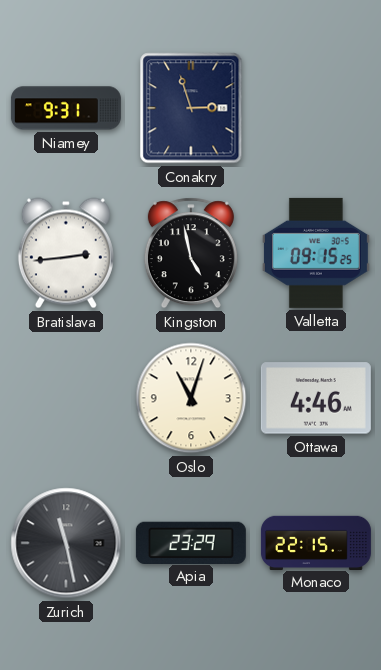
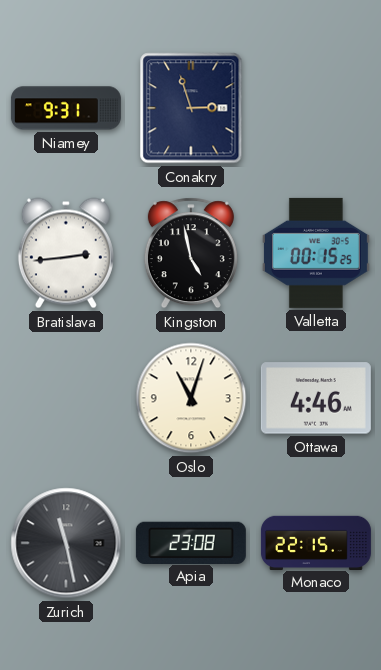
Valletta: 09:15 -> 00:15 (316, 253)
Apia: 23:29 -> 23:08 (191, 542)
